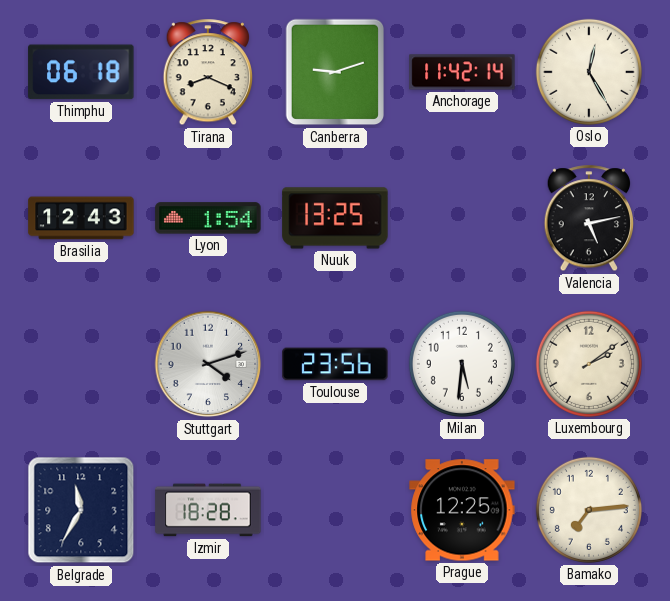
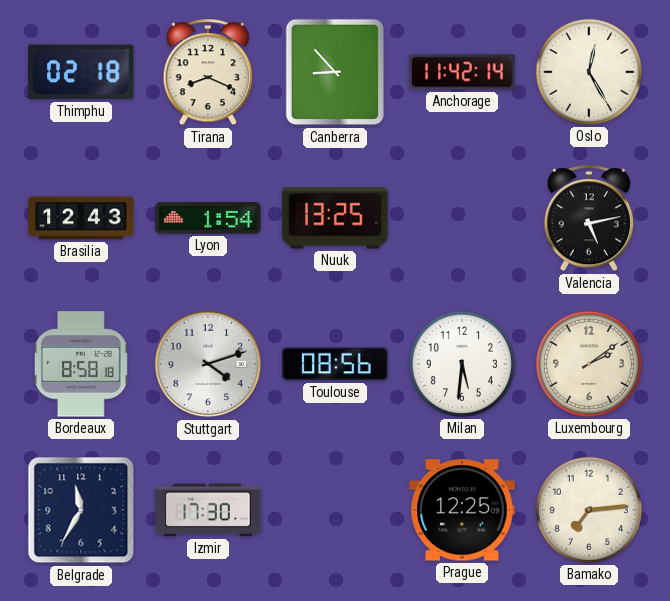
Thimphu: 06:18 -> 02:18 (81, 72)
Canberra: 9:12 -> 8:53 (335, 72)
Bordeaux: none -> 8:58 (81, 364)
Toulouse: 23:56 -> 08:56 (335, 364)
Izmir: 18:28 -> 17:30 (208, 510)
